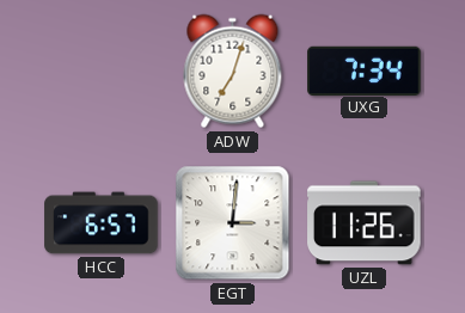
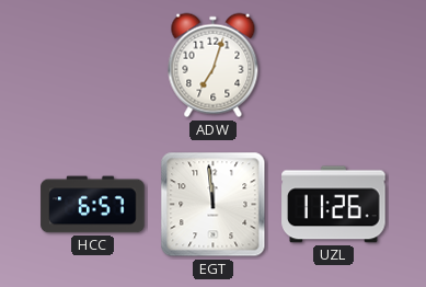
UXG: 7:34 -> none (365, 70)
EGT: 3:01 -> 11:59 (214, 205)
